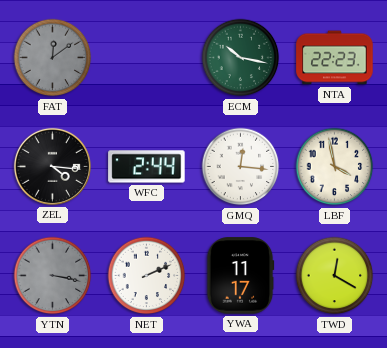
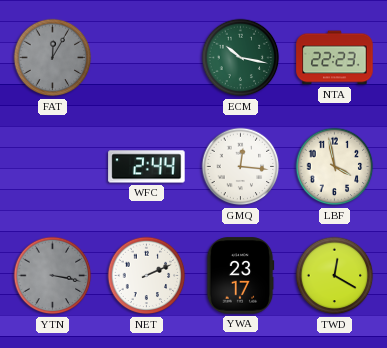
FAT: 12:09 -> 12:05 (53, 58)
ZEL: 4:16 -> none (52, 166)
YWA: 11:17 -> 23:17 (240, 276)
